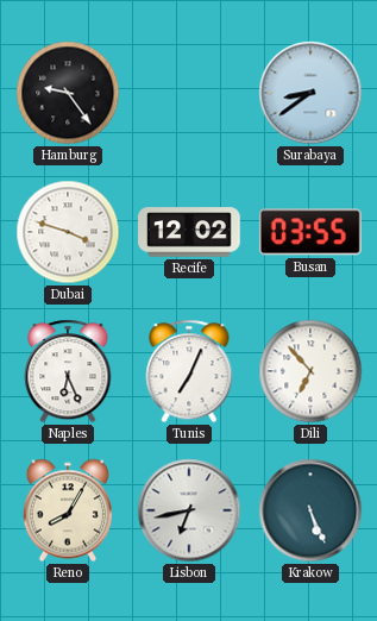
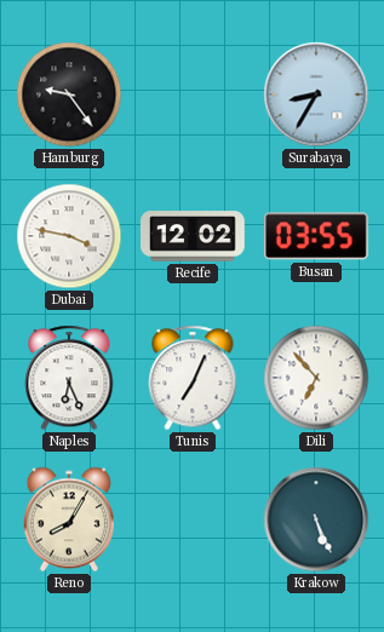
Surabaya: 8:39 -> 8:35 (316, 94)
Dubai: 3:48 -> 3:47 (69, 236)
Lisbon: 6:43 -> none (189, 510)
